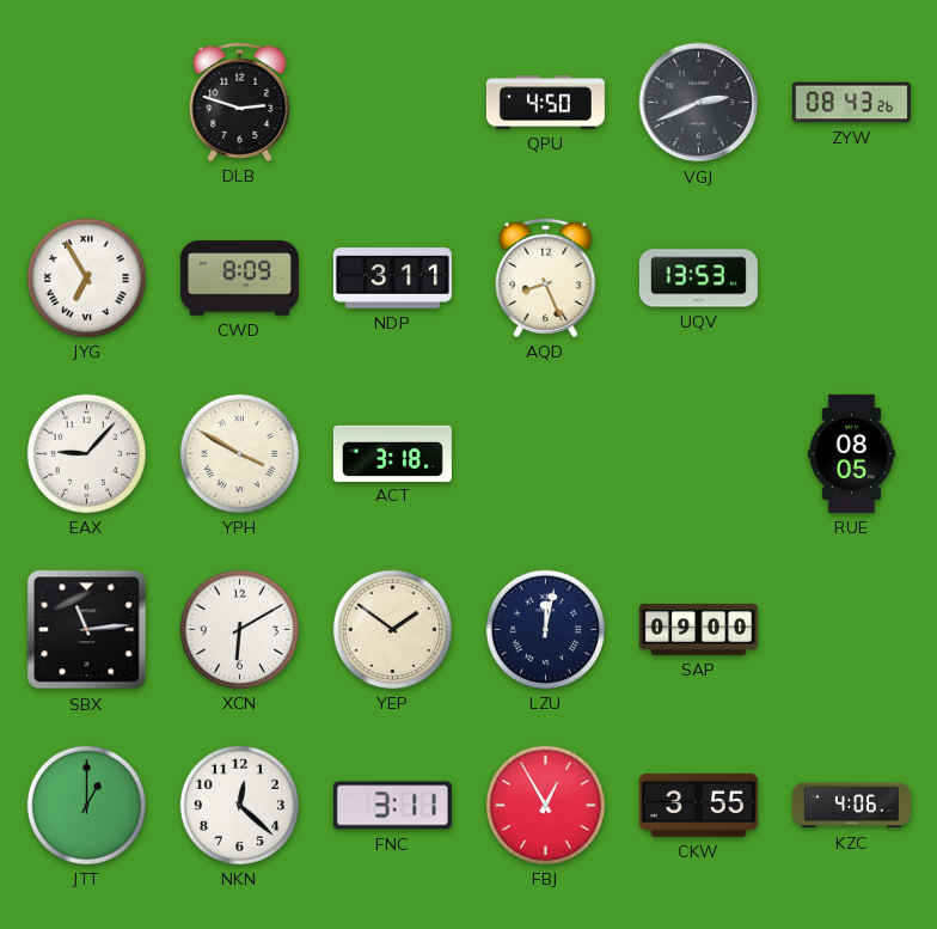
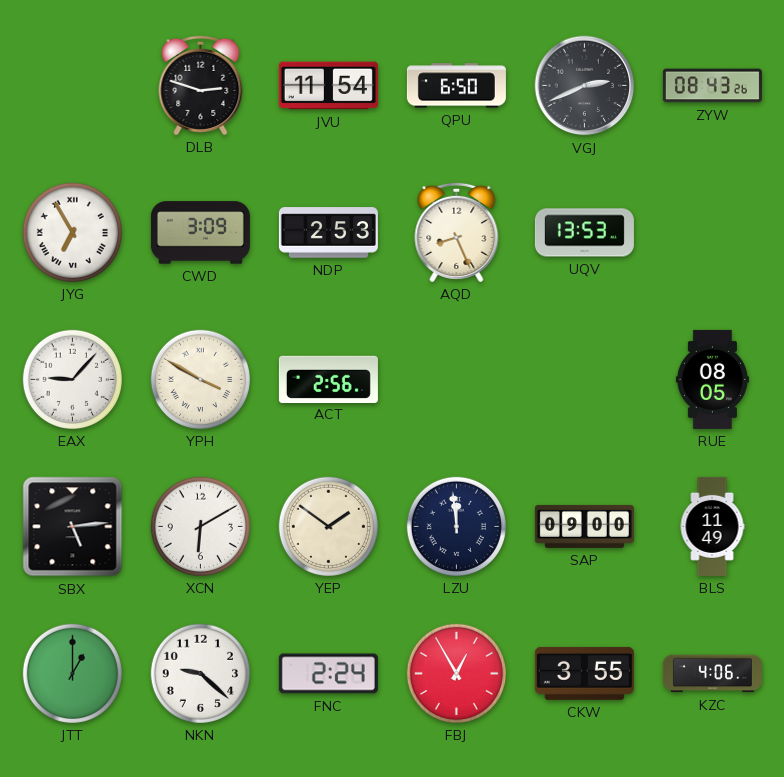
JVU: none -> 11:54 (328, 86)
QPU: 4:50 -> 6:50 (456, 86)
CWD: 8:09 -> 3:09 (200, 233)
NDP: 3:11 -> 2:53 (328, 233)
ACT: 3:18 -> 2:56 (328, 379)
SBX: 11:14 -> 5:14 (73, 527)
LZU: 12:02 -> 11:59 (456, 526)
BLS: none -> 11:49 (712, 526)
NKN: 12:22 -> 9:22 (200, 673)
FNC: 3:11 -> 2:24 (328, 674)
